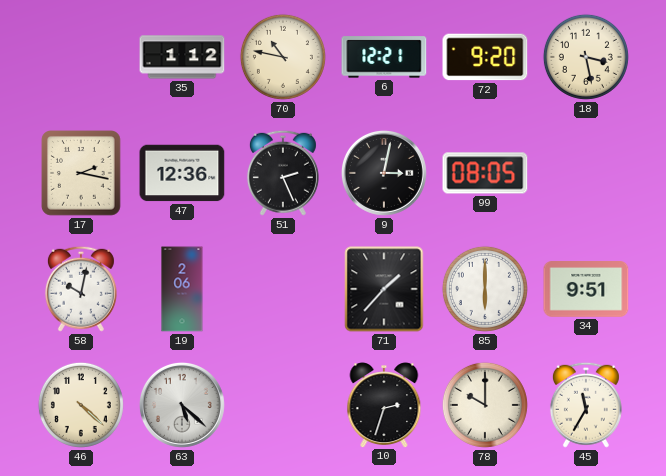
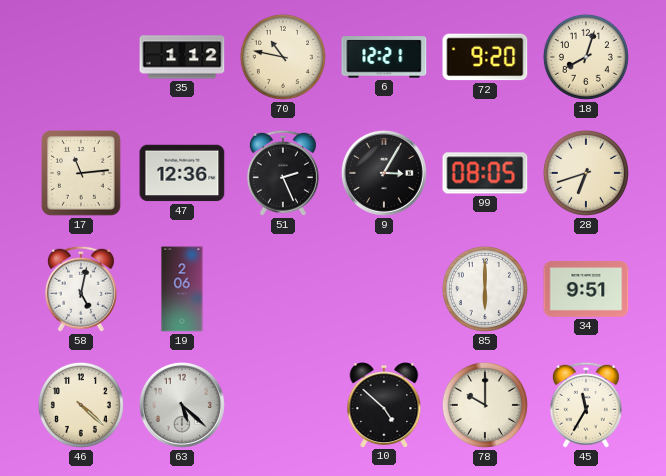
18: 3:28 -> 8:03 (586, 57)
17: 2:17 -> 11:14 (82, 174)
9: 3:02 -> 3:05 (384, 173)
28: none -> 6:42 (586, 173)
58: 10:02 -> 5:02 (81, 289)
71: 1:37 -> none (384, 289)
10: 2:33 -> 4:52 (384, 405)
